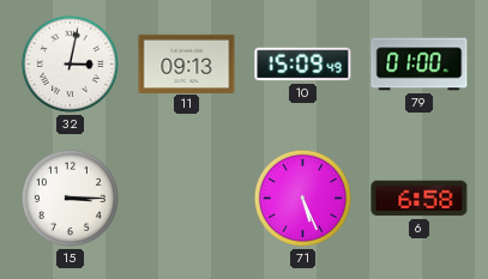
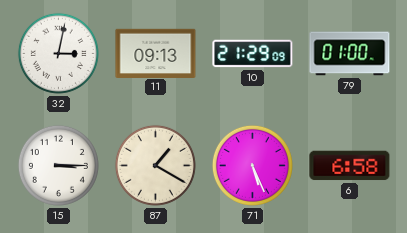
10: 15:09 -> 21:29 (253, 54)
87: none -> 1:20 (155, 165)
